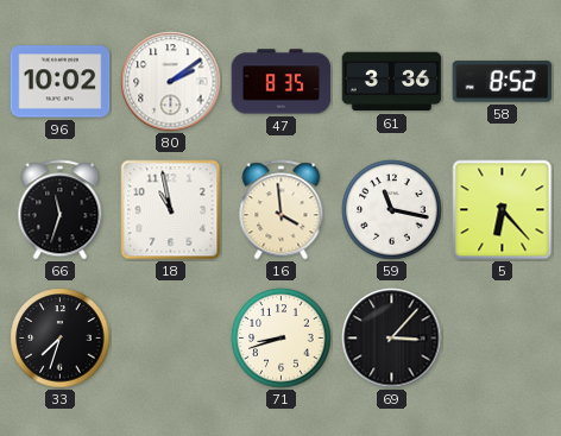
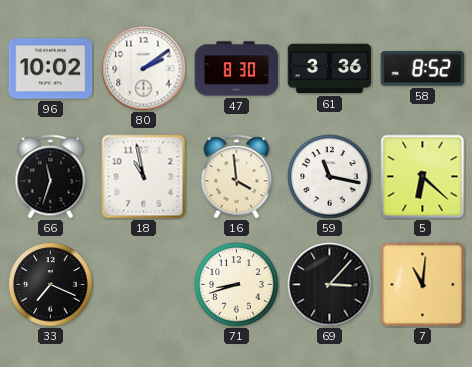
47: 8:35 -> 8:30 (237, 69)
5: 6:23 -> 6:22 (423, 177)
33: 7:33 -> 7:19 (51, 285)
7: none -> 11:01 (423, 285)
